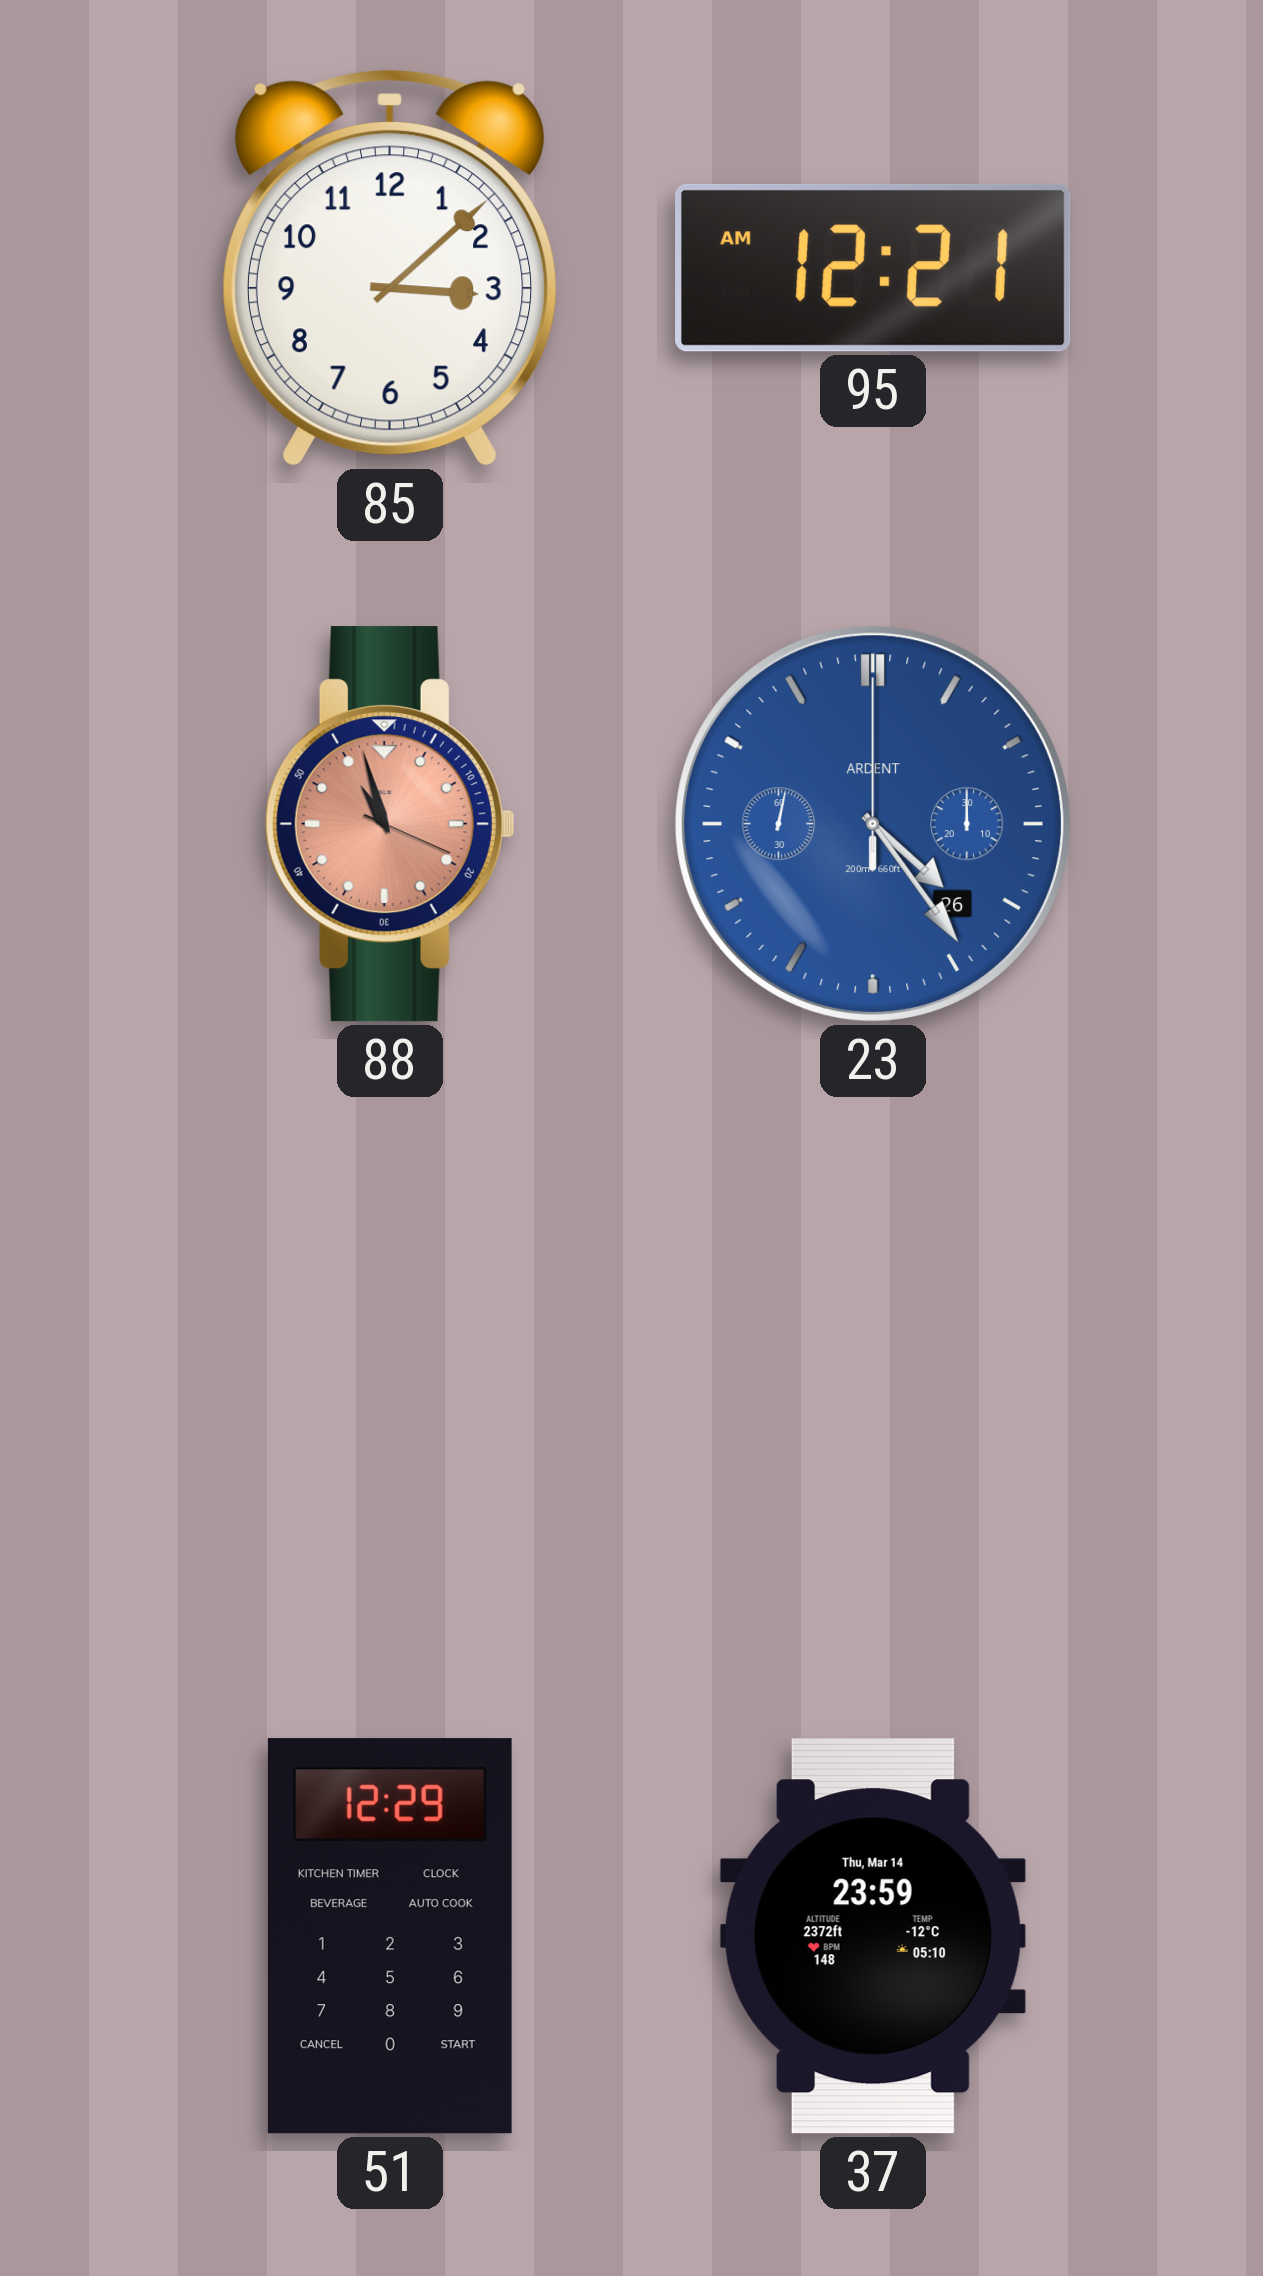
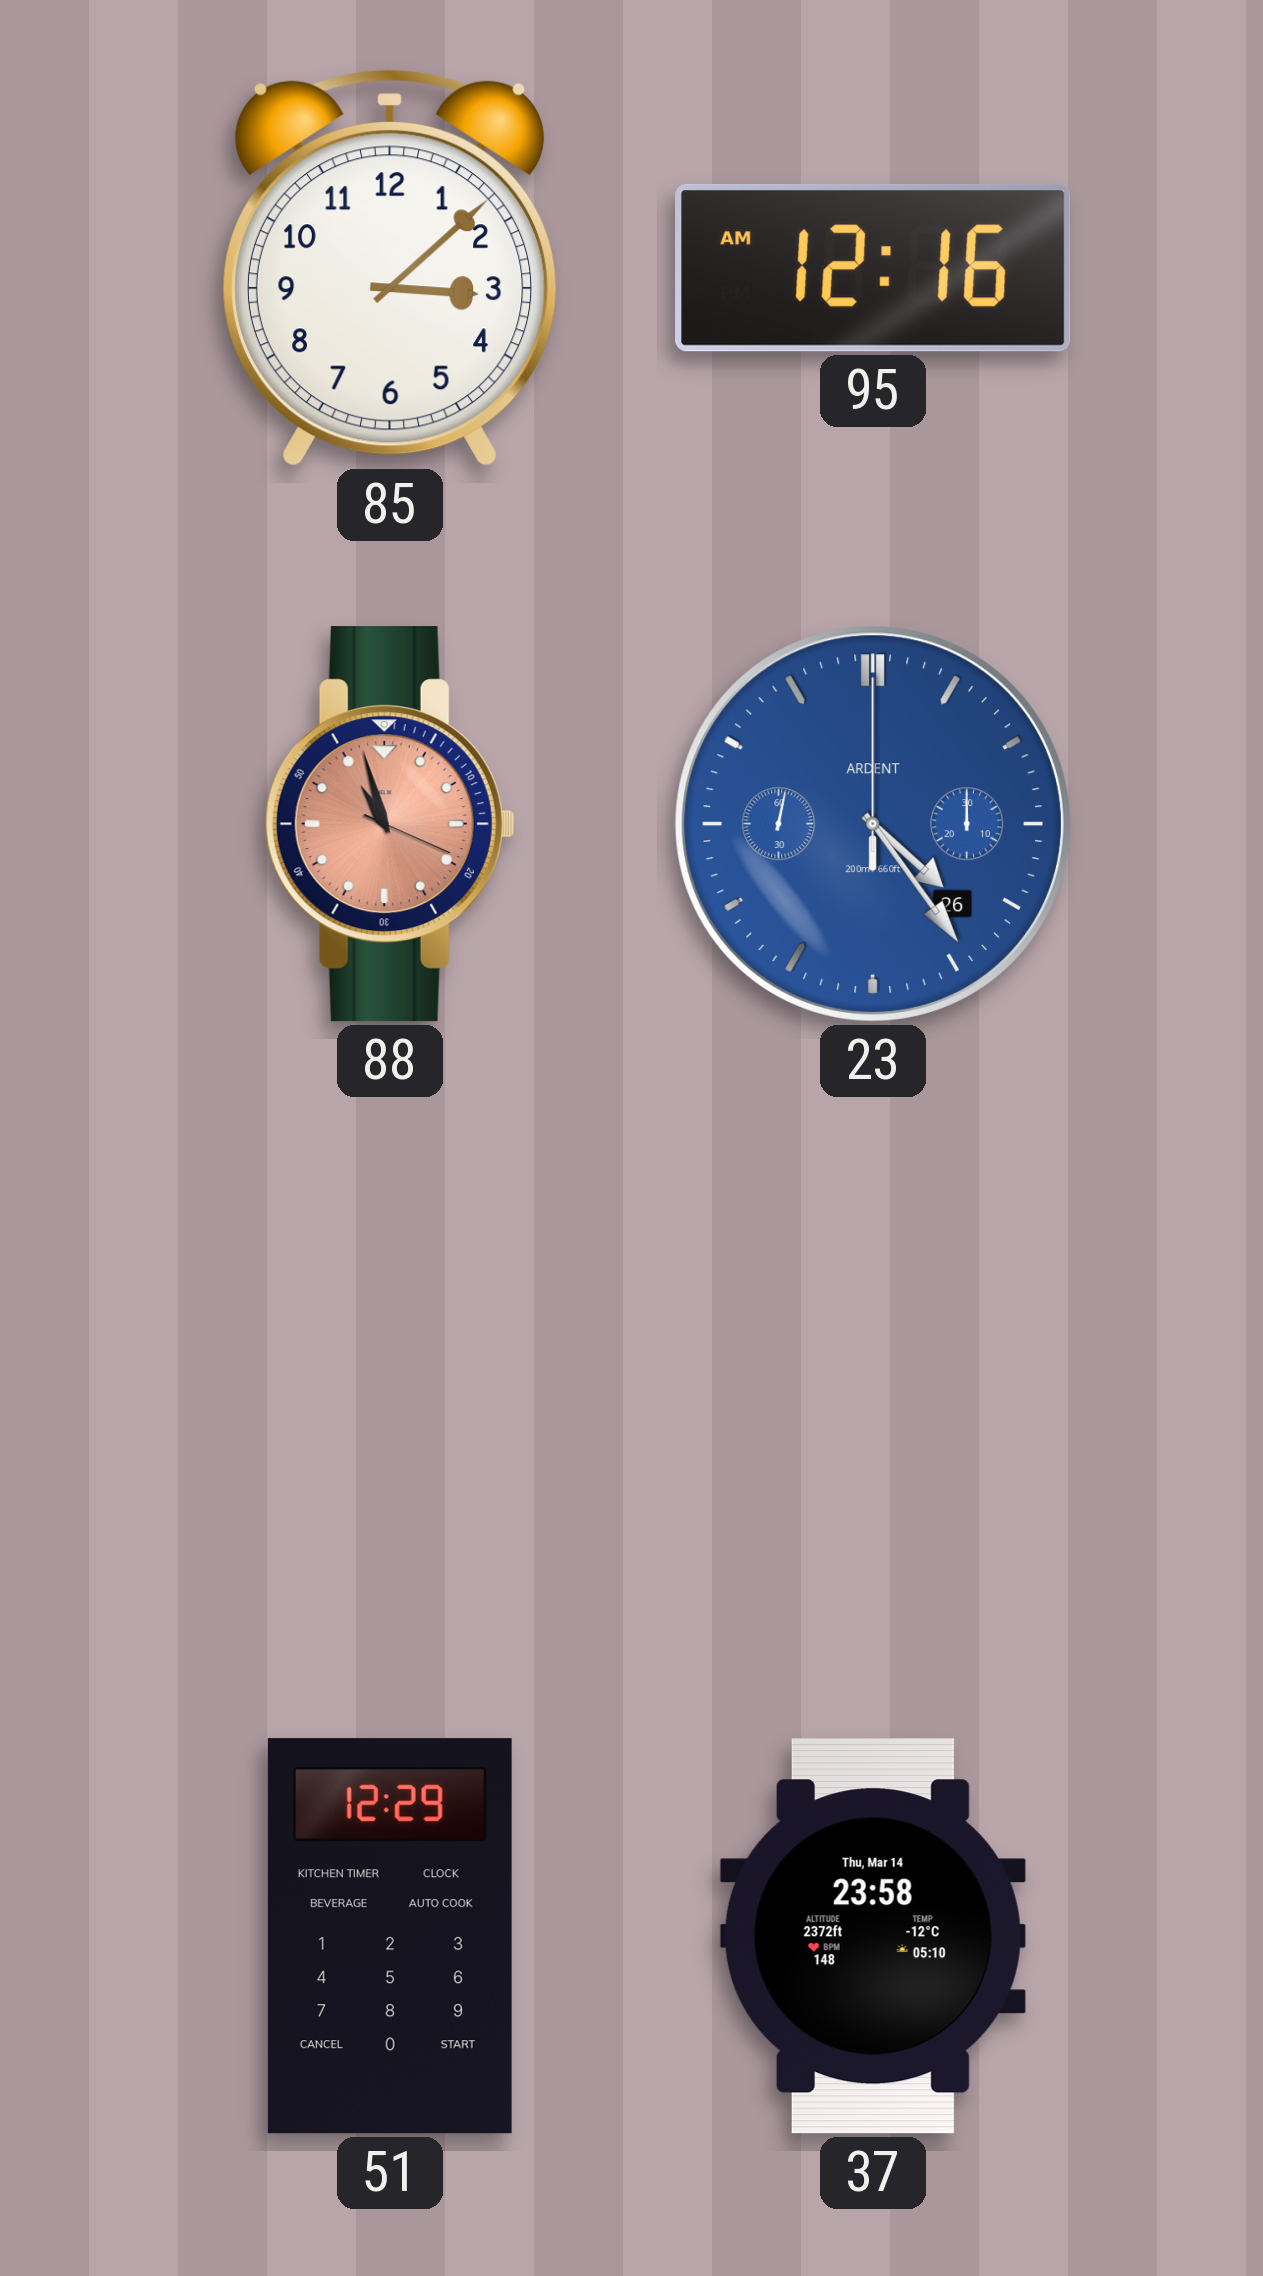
95: 12:21 -> 12:16 (873, 268)
37: 23:59 -> 23:58 (873, 1936)
